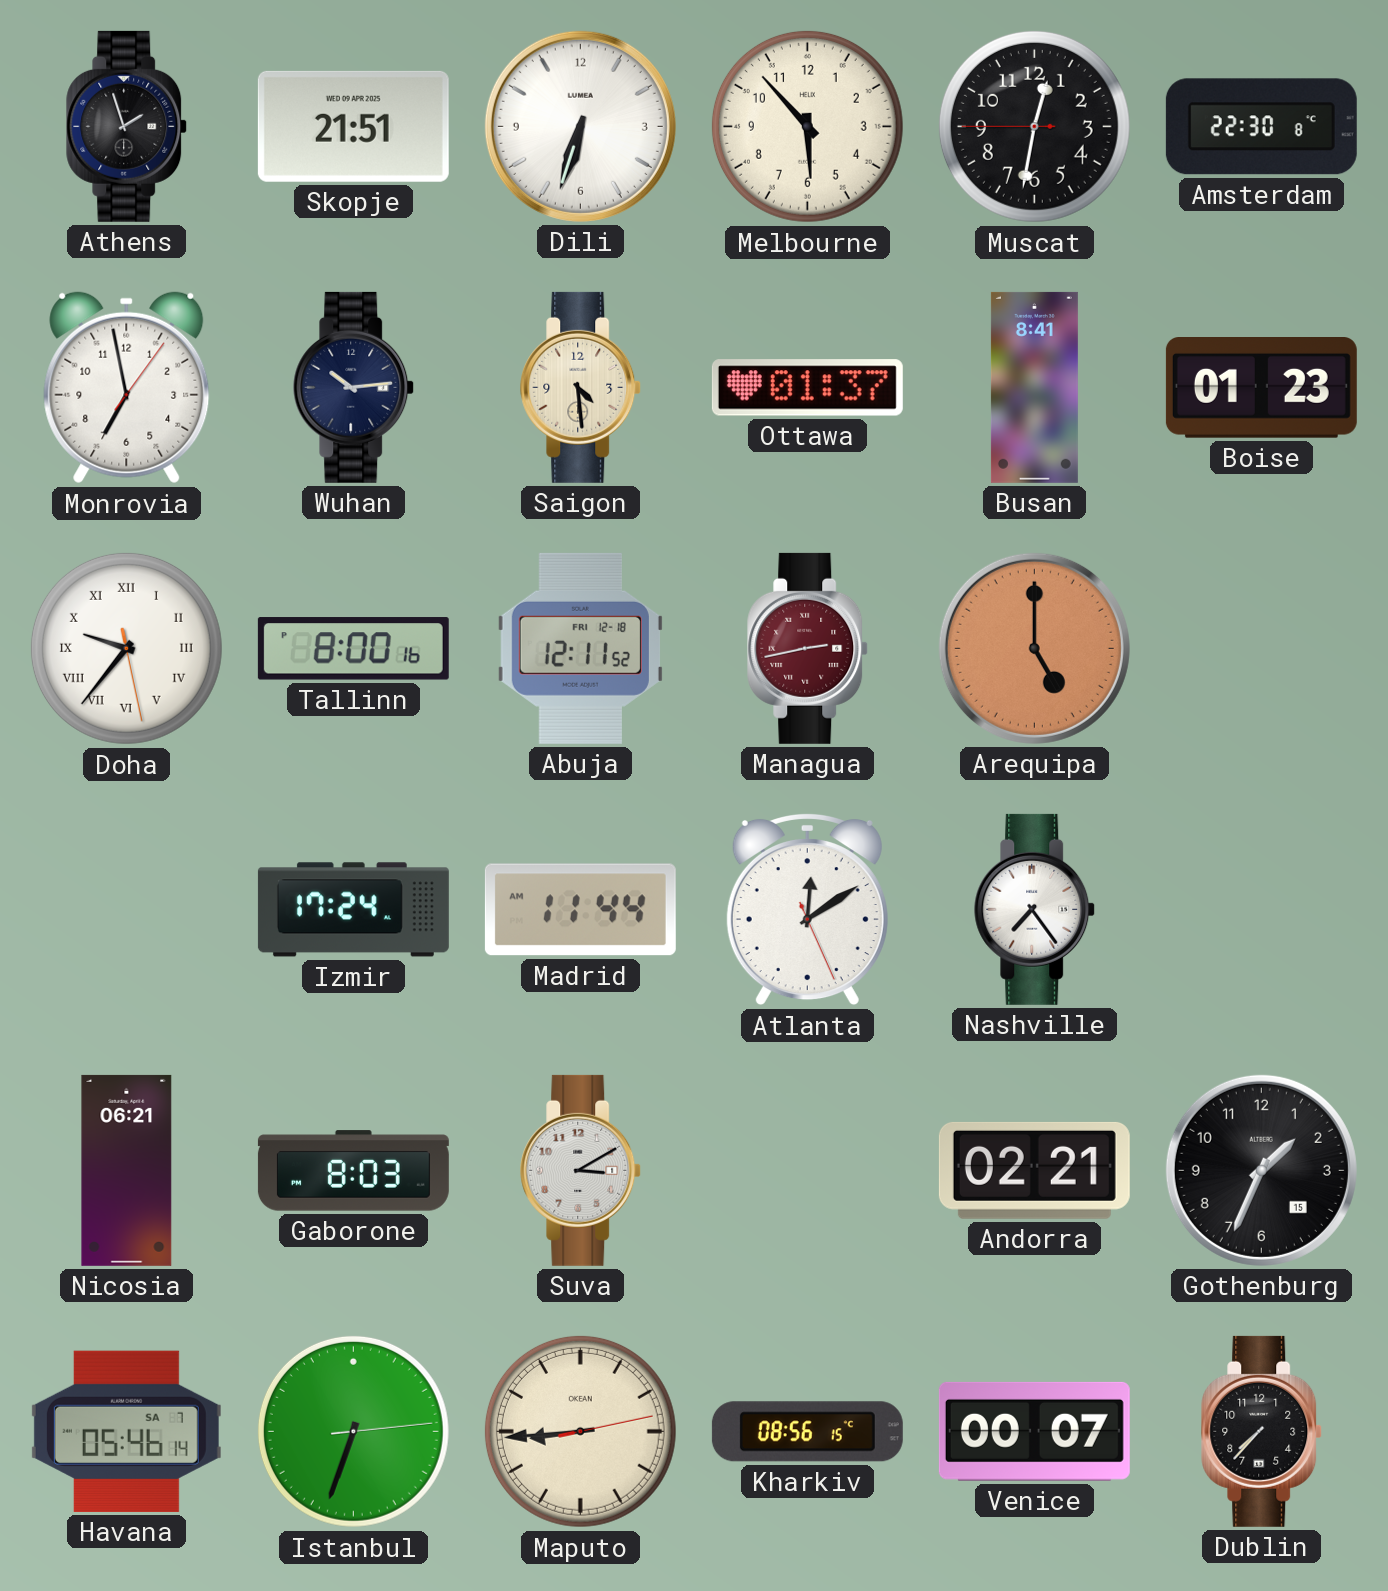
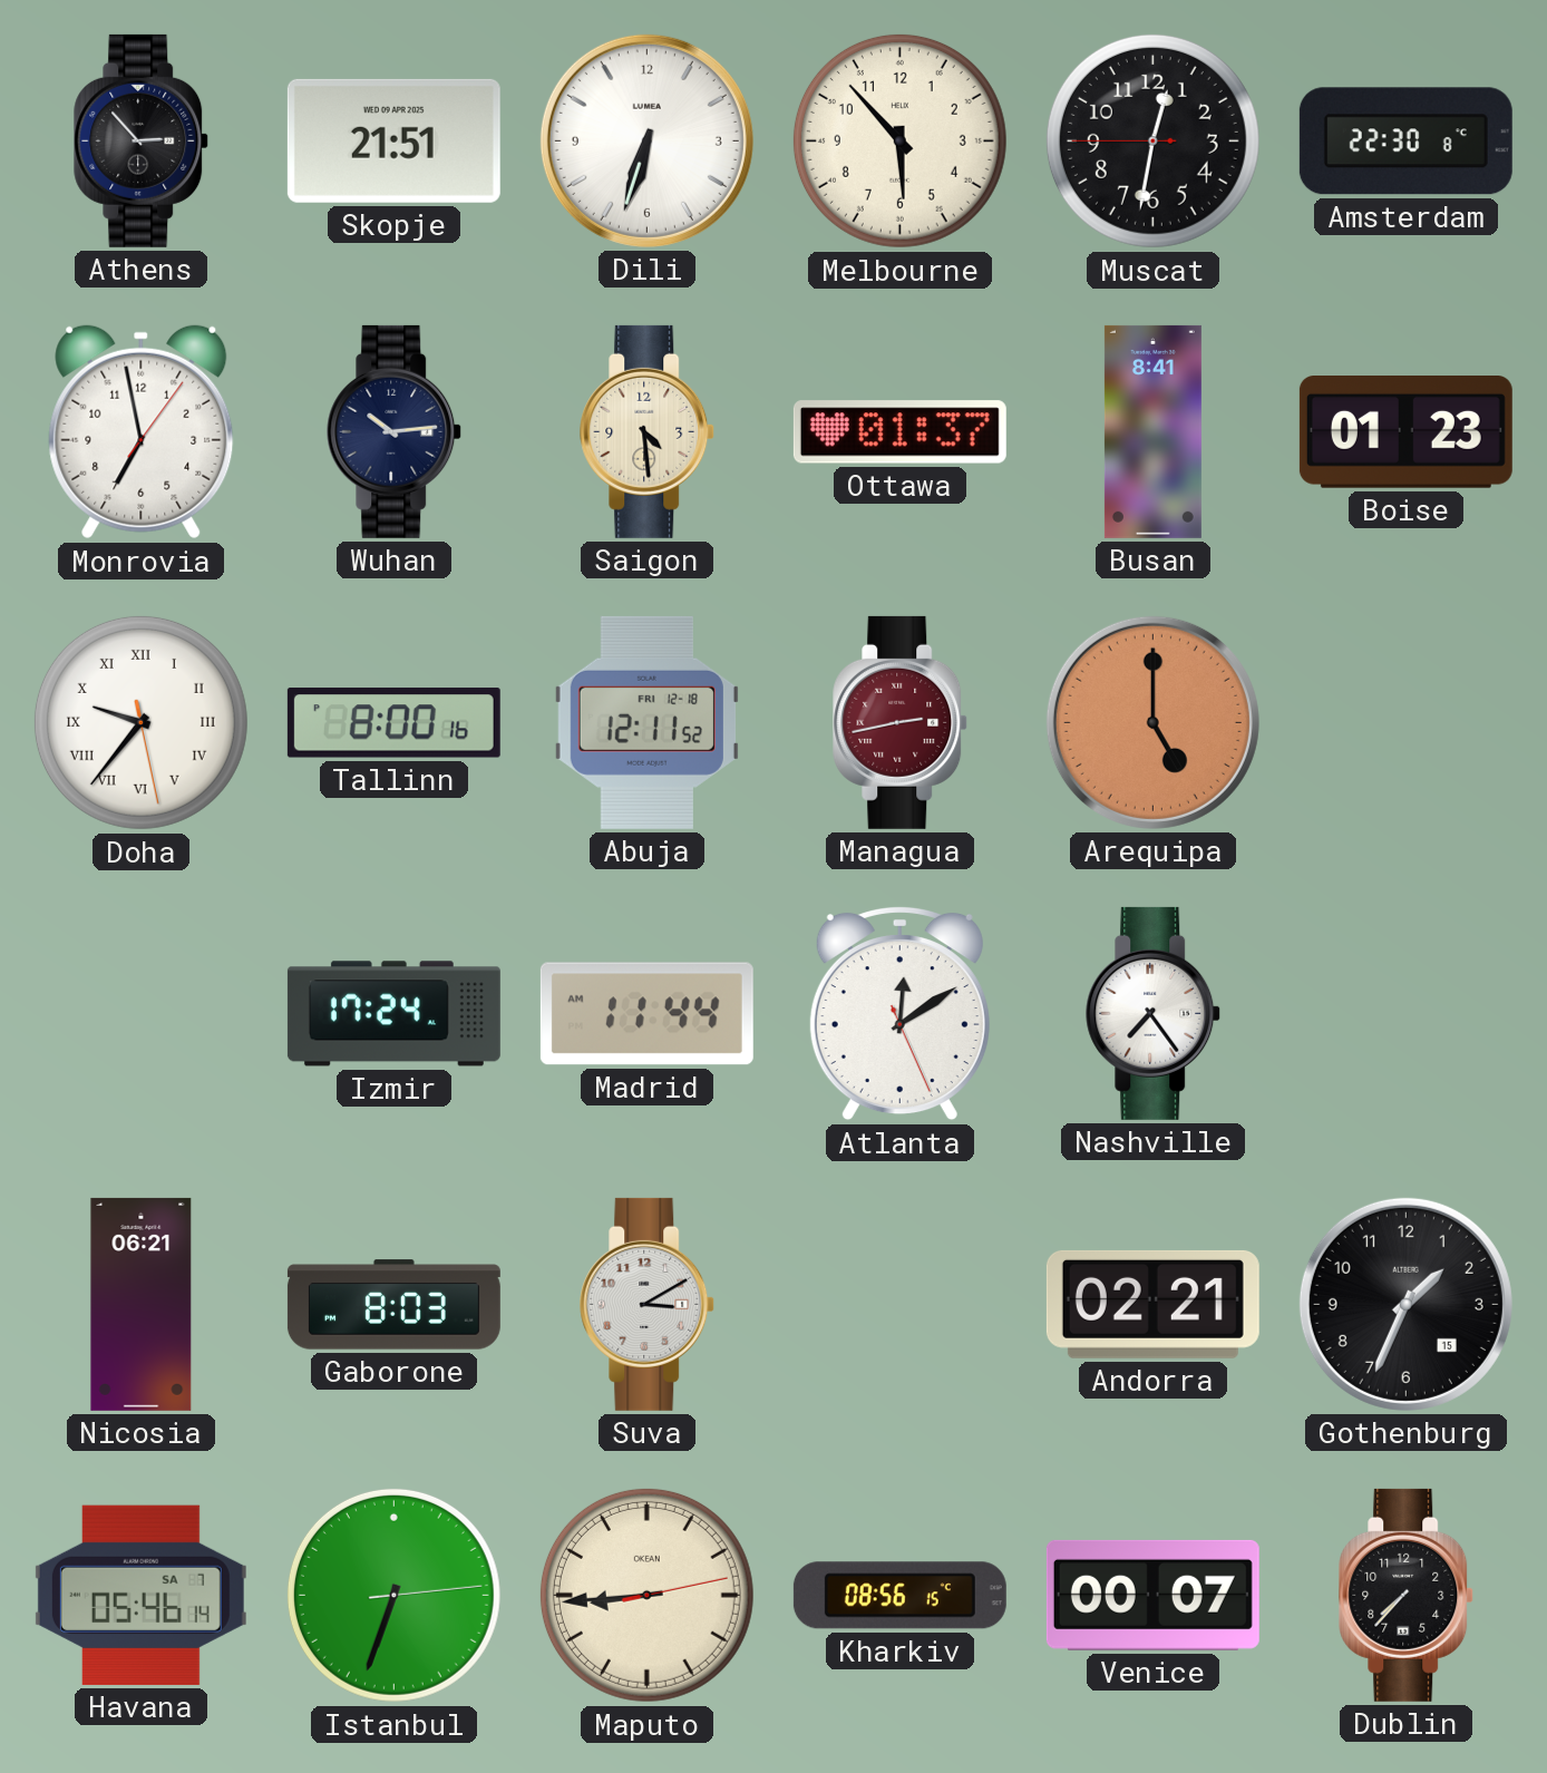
Athens: 1:57 -> 2:53 (142, 140)
